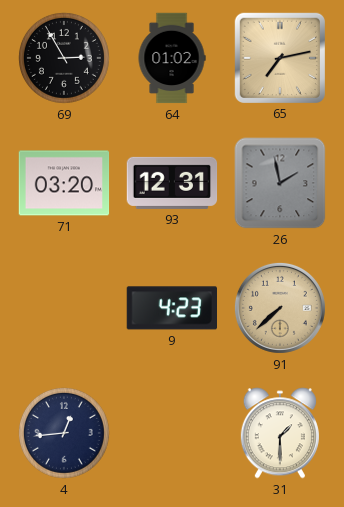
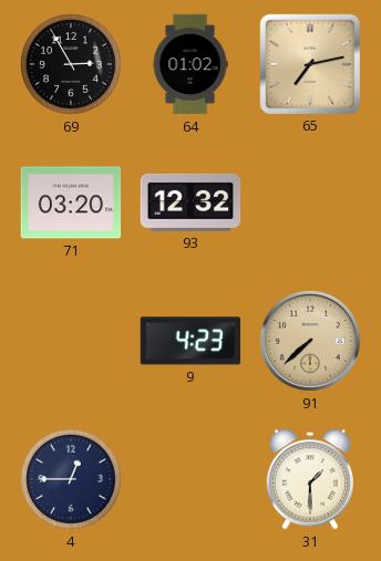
93: 12:31 -> 12:32 (190, 202)
26: 1:58 -> none (280, 183)
4: 12:44 -> 12:45 (71, 479)
